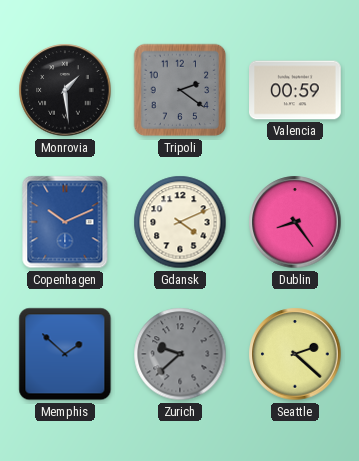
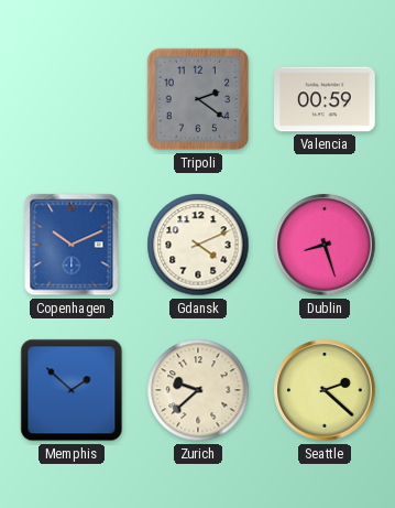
Monrovia: 1:29 -> none (65, 90)
Dublin: 8:24 -> 8:27 (325, 245)
Zurich dial: grey -> cream (198, 390)
